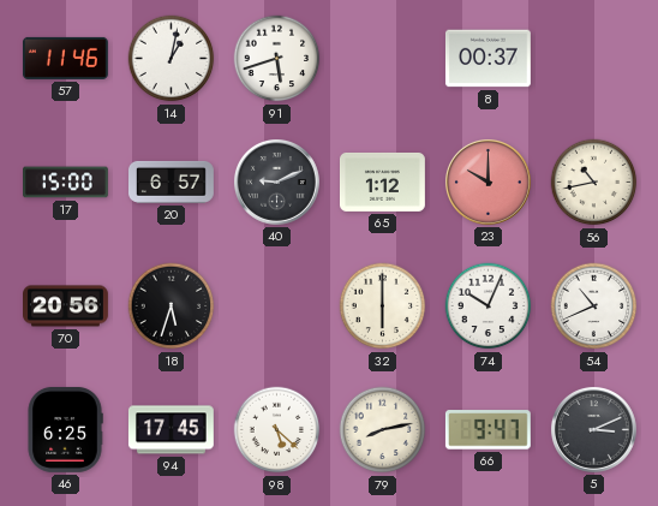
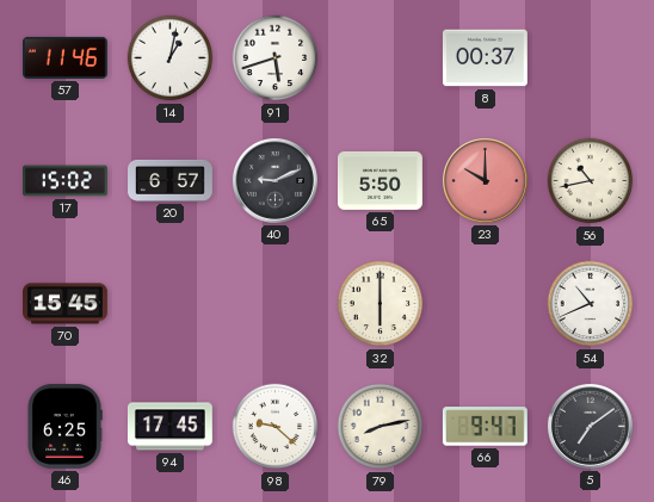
17: 15:00 -> 15:02 (66, 181)
65: 1:12 -> 5:50 (381, 180)
70: 20:56 -> 15:45 (66, 304)
18: 5:33 -> none (172, 306)
74: 10:04 -> none (489, 306)
98: 5:22 -> 9:22 (276, 427)
5: 3:11 -> 7:09 (590, 426)
